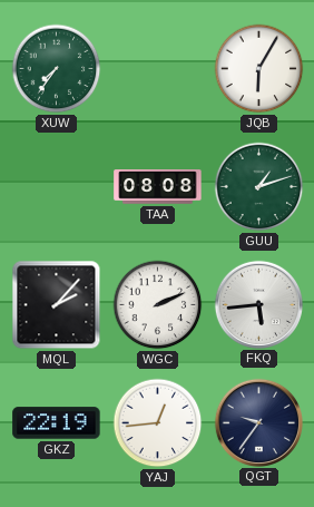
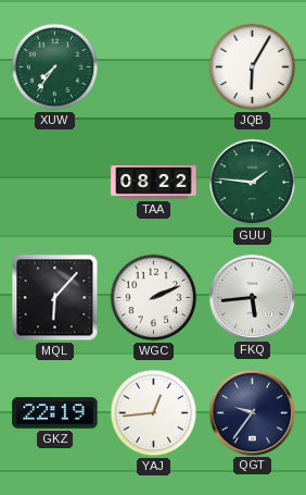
TAA: 08:08 -> 08:22 (154, 183)
GUU: 1:12 -> 1:46 (253, 183)
MQL: 2:07 -> 6:07 (55, 298)
